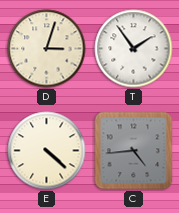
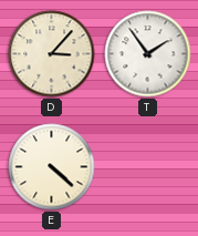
D: 3:03 -> 3:07 (52, 54)
C: 4:44 -> none (134, 151)
